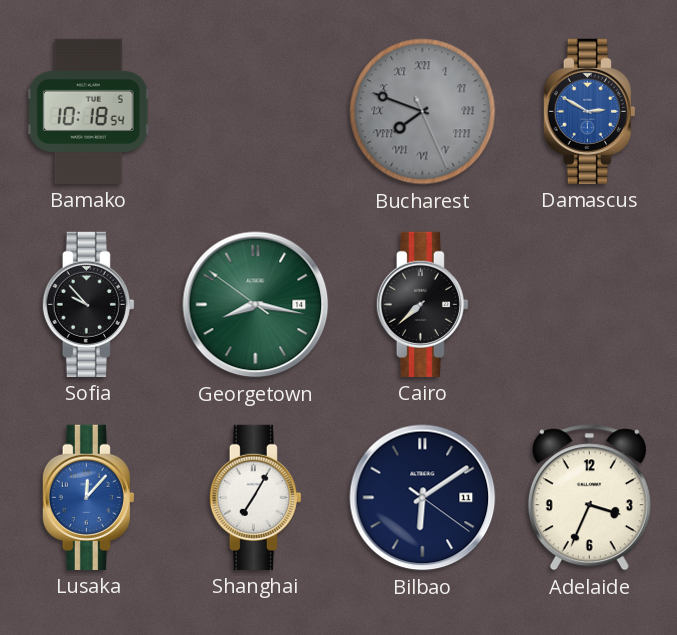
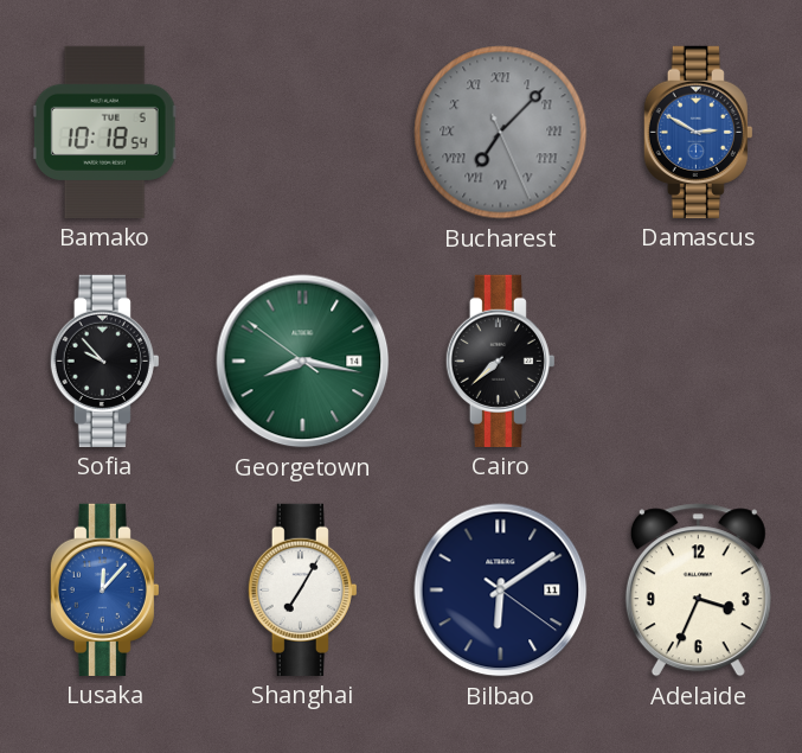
Bucharest: 7:48 -> 7:07 (501, 133)
